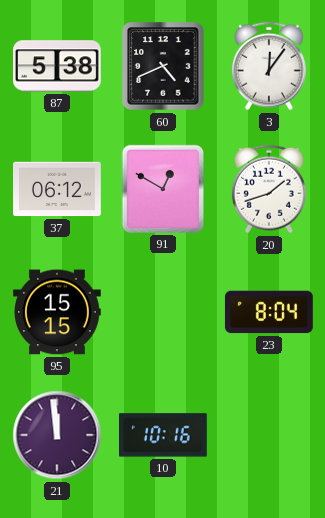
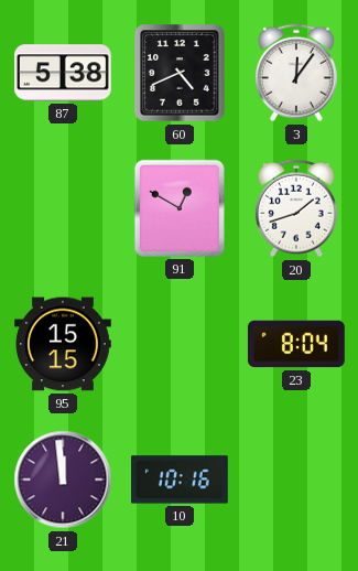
37: 06:12 -> none (58, 189)
